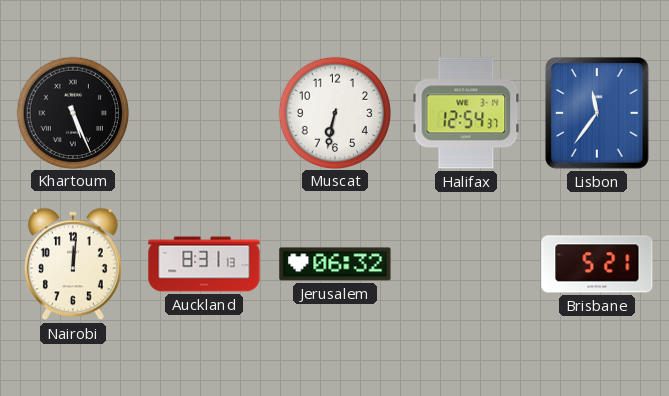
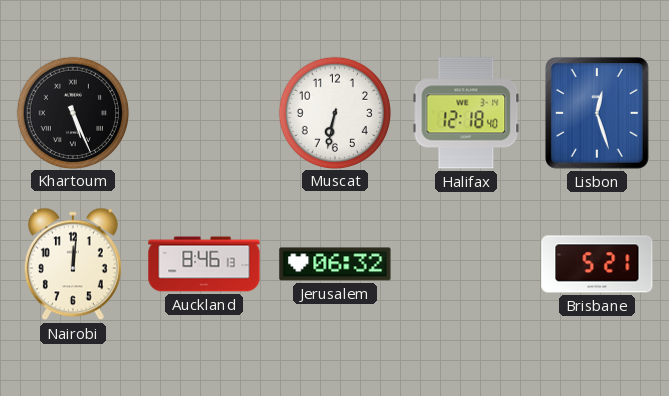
Halifax: 12:54 -> 12:18 (466, 113)
Lisbon: 11:36 -> 12:27 (598, 114)
Auckland: 8:31 -> 8:46 (204, 264)
